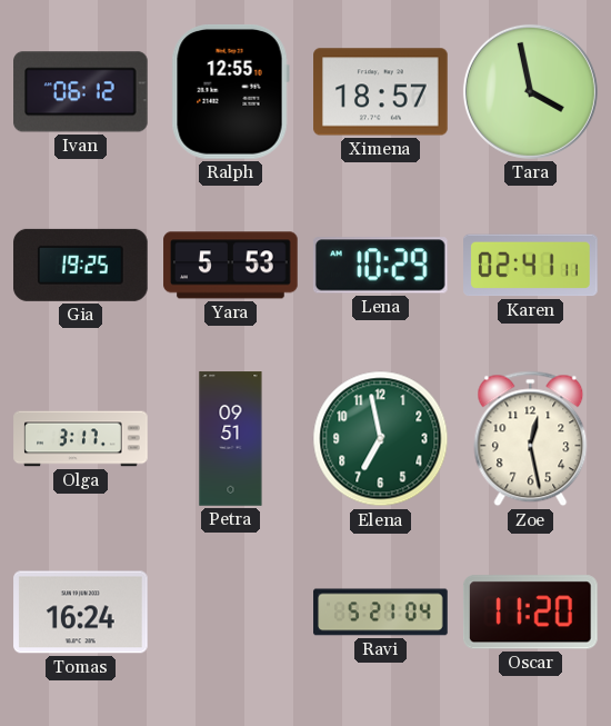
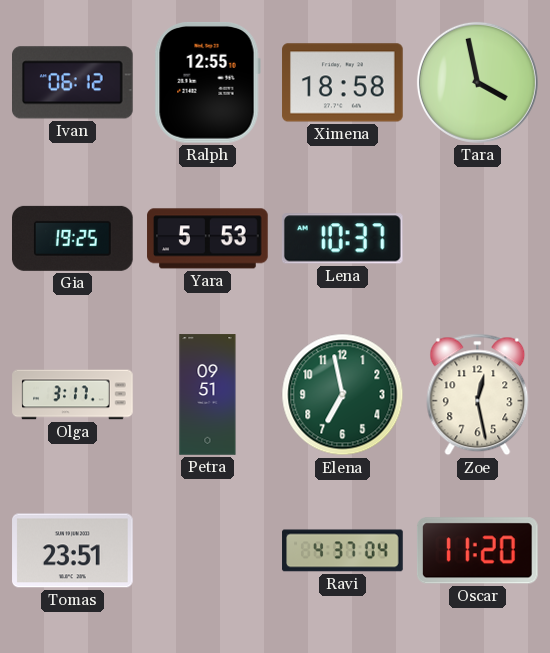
Ximena: 18:57 -> 18:58 (343, 83)
Lena: 10:29 -> 10:37 (342, 239)
Karen: 02:41 -> none (531, 266)
Tomas: 16:24 -> 23:51 (73, 551)
Ravi: 5:21 -> 4:37 (343, 551)
